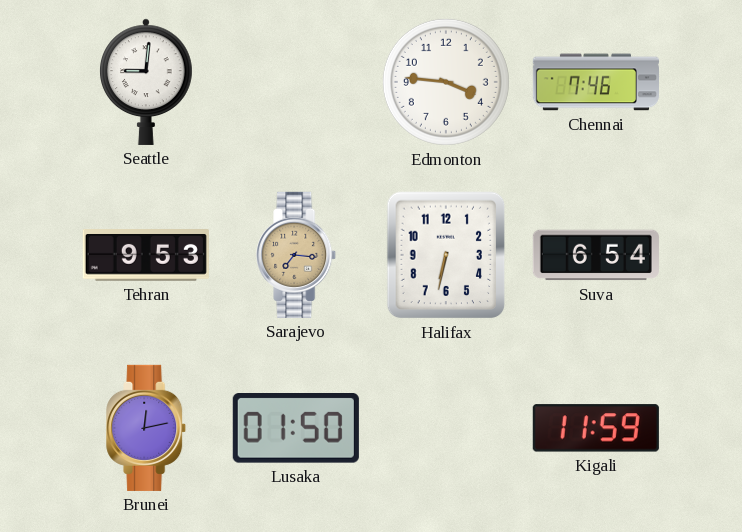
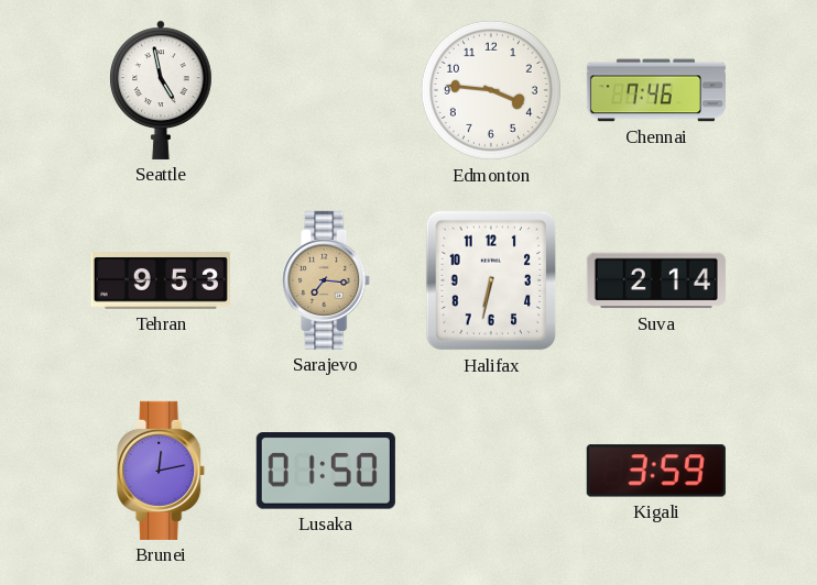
Seattle: 9:01 -> 4:58 (161, 90)
Suva: 6:54 -> 2:14 (656, 280)
Kigali: 11:59 -> 3:59 (656, 471)
